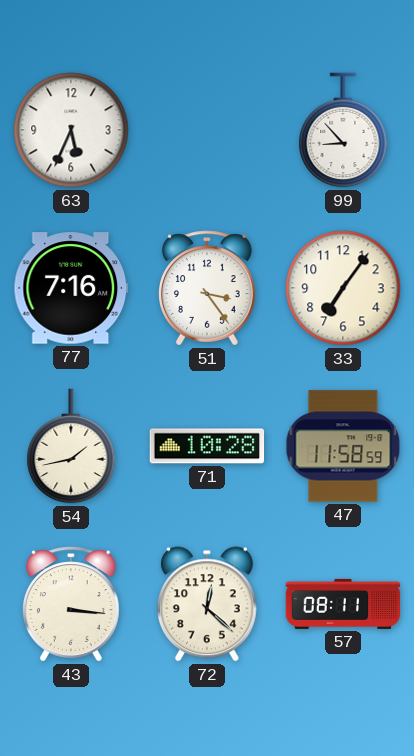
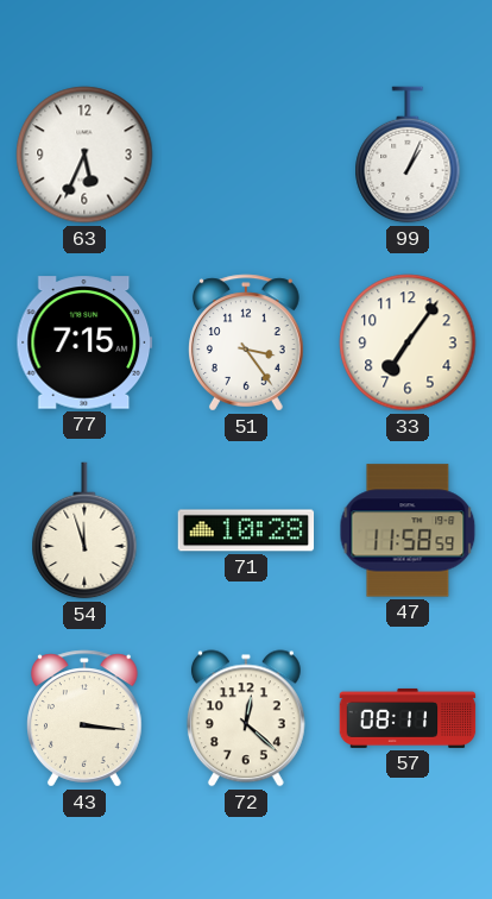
99: 8:53 -> 1:04 (408, 155)
77: 7:16 -> 7:15 (84, 342)
54: 1:43 -> 11:57 (84, 530)
